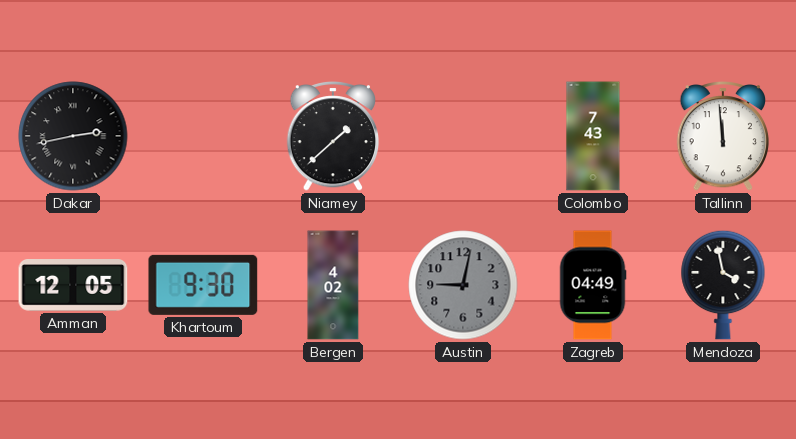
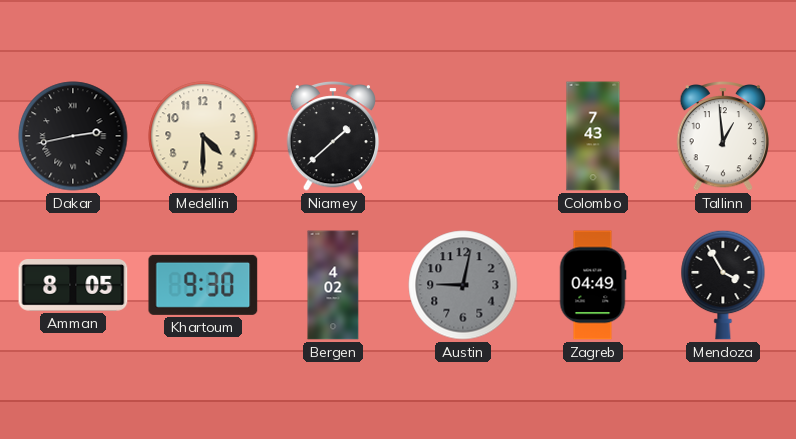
Medellin: none -> 4:30 (203, 136)
Tallinn: 11:59 -> 12:59 (723, 136)
Amman: 12:05 -> 8:05 (73, 285)
Mendoza: 3:58 -> 3:55 (723, 285)
